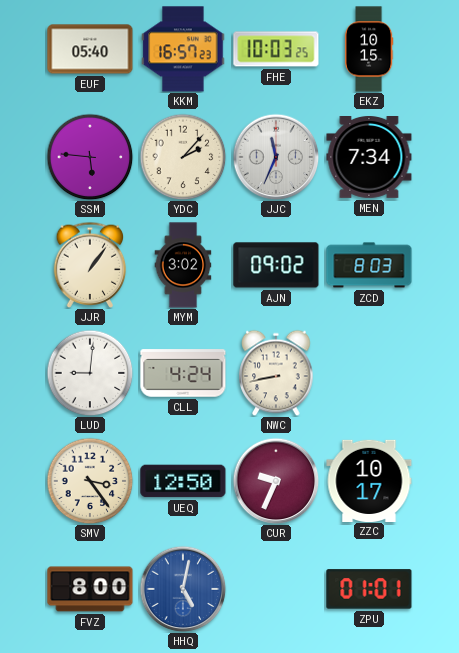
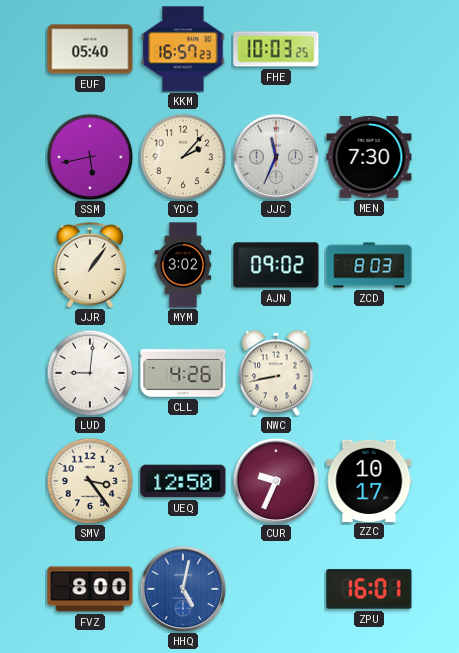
EKZ: 10:15 -> none (369, 49)
SSM: 5:46 -> 5:43 (90, 157)
MEN: 7:34 -> 7:30 (369, 158)
CLL: 4:24 -> 4:26 (183, 373)
ZPU: 01:01 -> 16:01 (369, 589)
